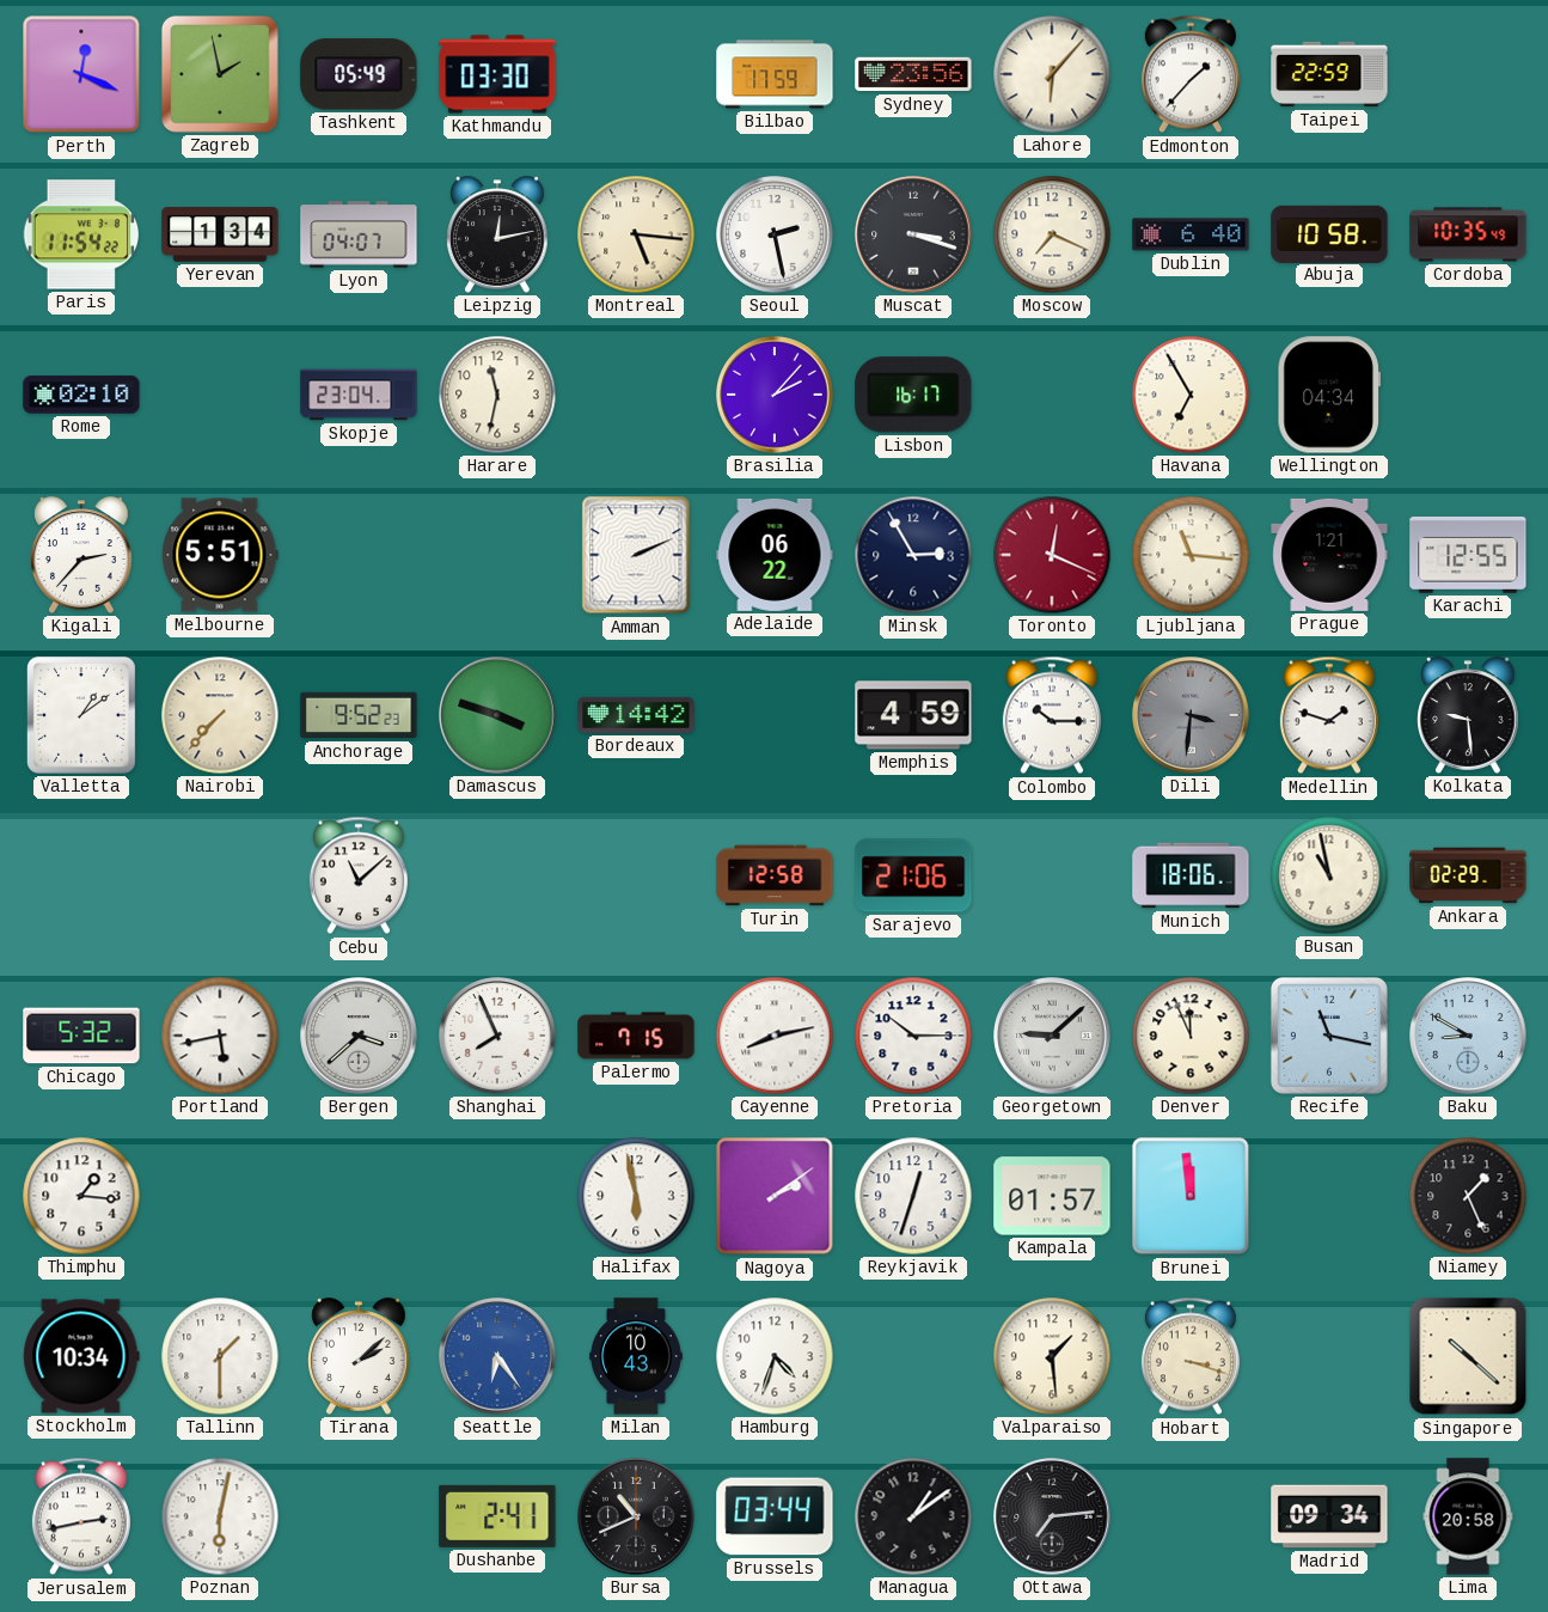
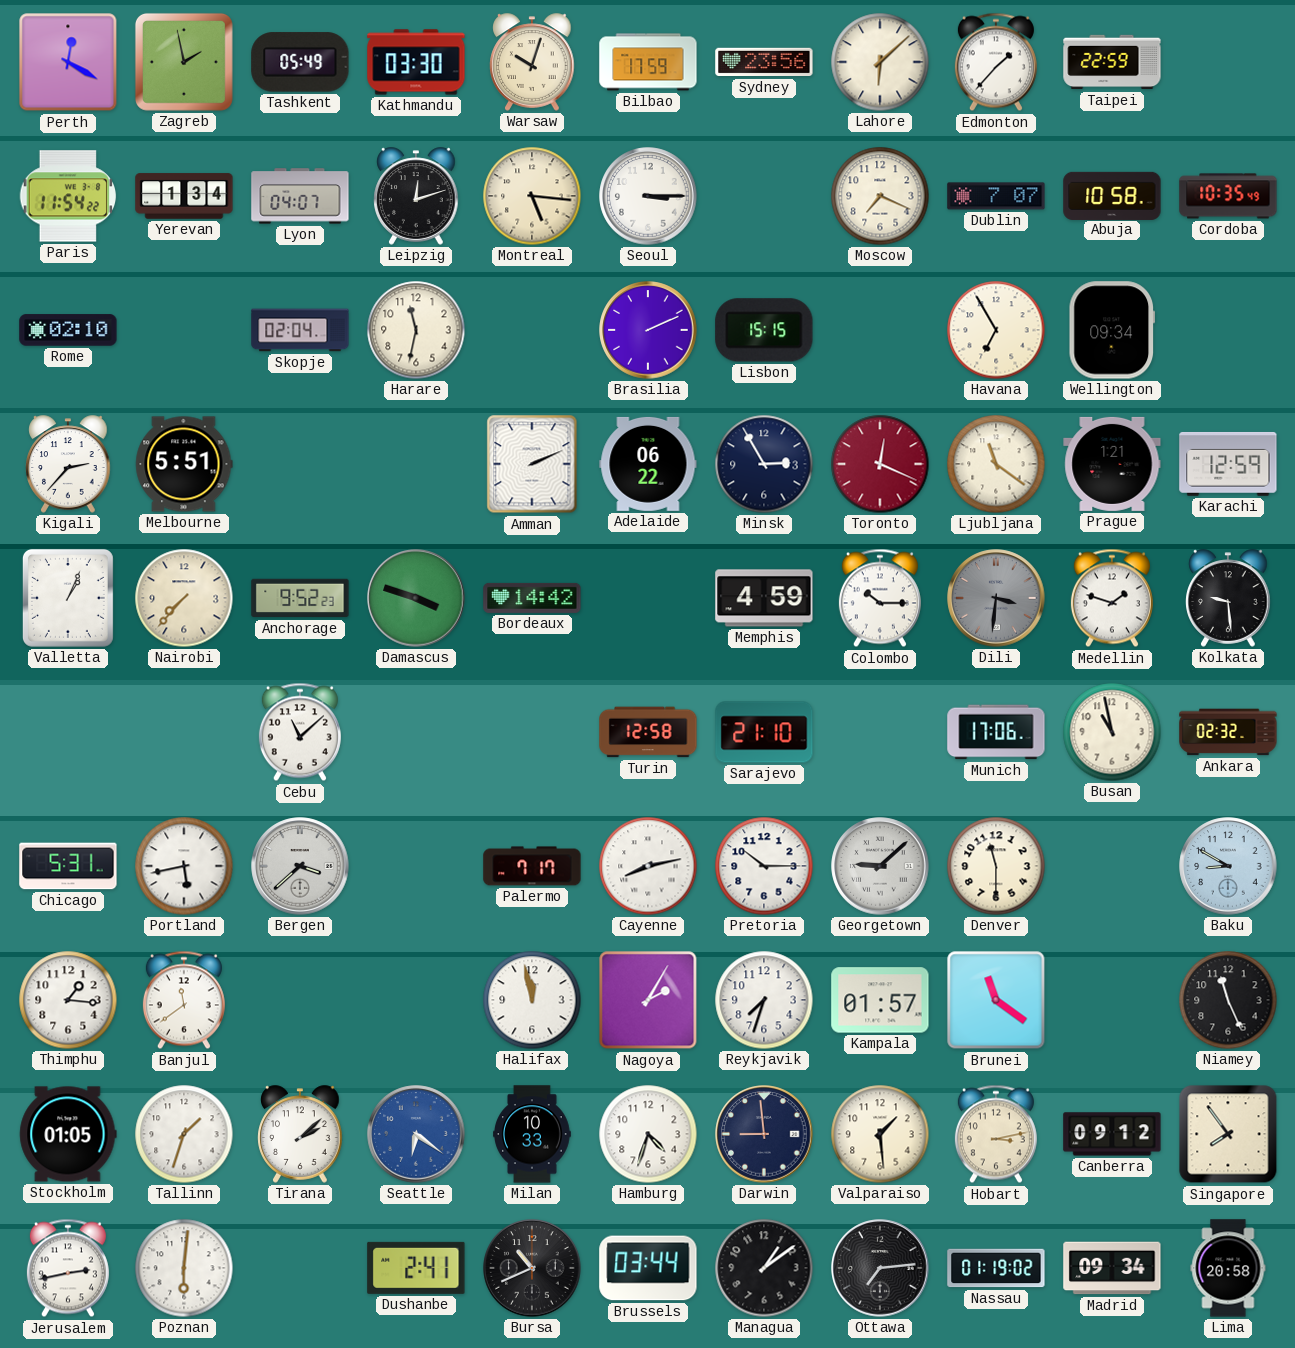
Perth: 12:19 -> 12:20 (68, 62)
Warsaw: none -> 10:03 (532, 62)
Lahore: 6:07 -> 6:08 (880, 62)
Leipzig: 12:13 -> 12:12 (416, 196)
Seoul: 2:28 -> 3:15 (648, 196)
Muscat: 3:18 -> none (913, 234)
Dublin: 6:40 -> 7:07 (996, 196)
Skopje: 23:04 -> 02:04 (300, 330)
Brasilia: 2:07 -> 2:11 (648, 330)
Lisbon: 16:17 -> 15:15 (764, 330)
Wellington: 04:34 -> 09:34 (1111, 330)
Ljubljana: 11:16 -> 11:21 (996, 464)
Karachi: 12:55 -> 12:59 (1228, 464)
Valletta: 1:09 -> 1:04 (68, 598)
Sarajevo: 21:06 -> 21:10 (764, 732)
Munich: 18:06 -> 17:06 (996, 732)
Ankara: 02:29 -> 02:32 (1228, 732)
Chicago: 5:32 -> 5:31 (68, 866)
Shanghai: 7:56 -> none (497, 1036)
Palermo: 7:15 -> 7:17 (532, 866)
Denver: 11:56 -> 11:30 (996, 866)
Recife: 11:17 -> none (1329, 1036)
Banjul: none -> 11:39 (184, 1000)
Halifax: 5:58 -> 11:58 (532, 1000)
Nagoya: 2:09 -> 2:05 (648, 1000)
Reykjavik: 12:33 -> 7:33 (764, 1000)
Brunei: 11:59 -> 11:21 (996, 1000)
Niamey: 1:26 -> 11:26 (1228, 1000)
Stockholm: 10:34 -> 01:05 (68, 1134)
Tallinn: 1:30 -> 1:33 (184, 1134)
Seattle: 6:24 -> 6:21 (416, 1134)
Milan: 10:43 -> 10:33 (533, 1134)
Darwin: none -> 8:59 (764, 1134)
Hobart: 3:18 -> 3:13 (996, 1134)
Canberra: none -> 09:12 (1112, 1134)
Singapore: 10:22 -> 7:54 (1228, 1134)
Poznan: 6:02 -> 6:01 (184, 1268)
Nassau: none -> 01:19 (996, 1268)
